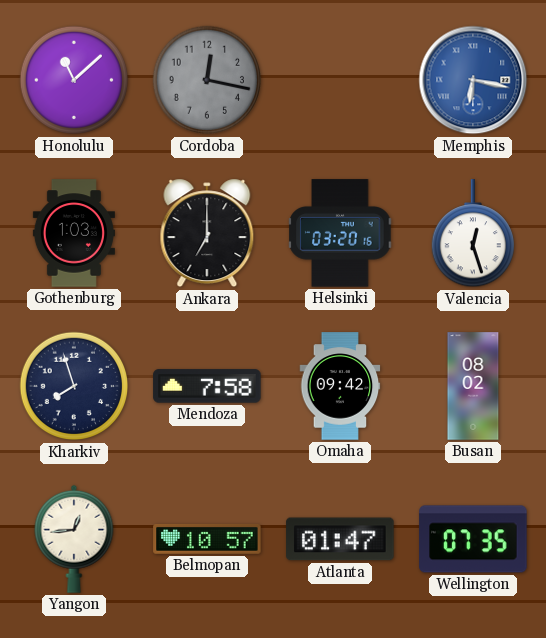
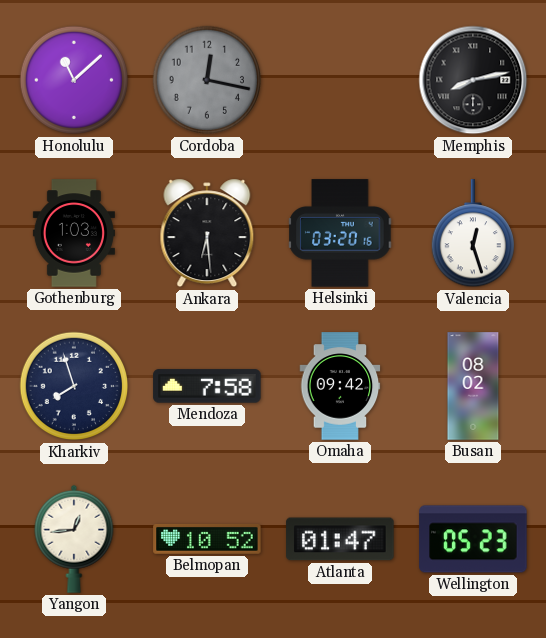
Memphis: 6:17 -> 8:13 (473, 80)
Memphis dial: blue -> black (473, 80)
Ankara: 7:00 -> 6:29 (207, 233)
Belmopan: 10:57 -> 10:52 (207, 540)
Wellington: 07:35 -> 05:23 (473, 539)
